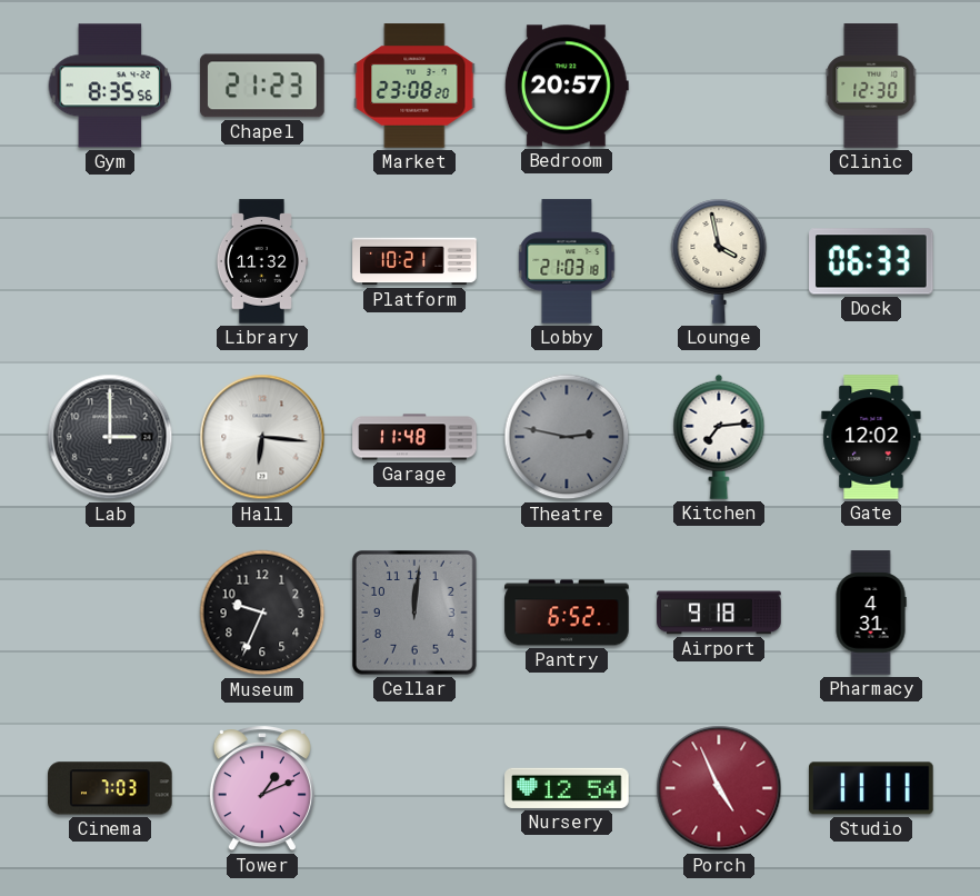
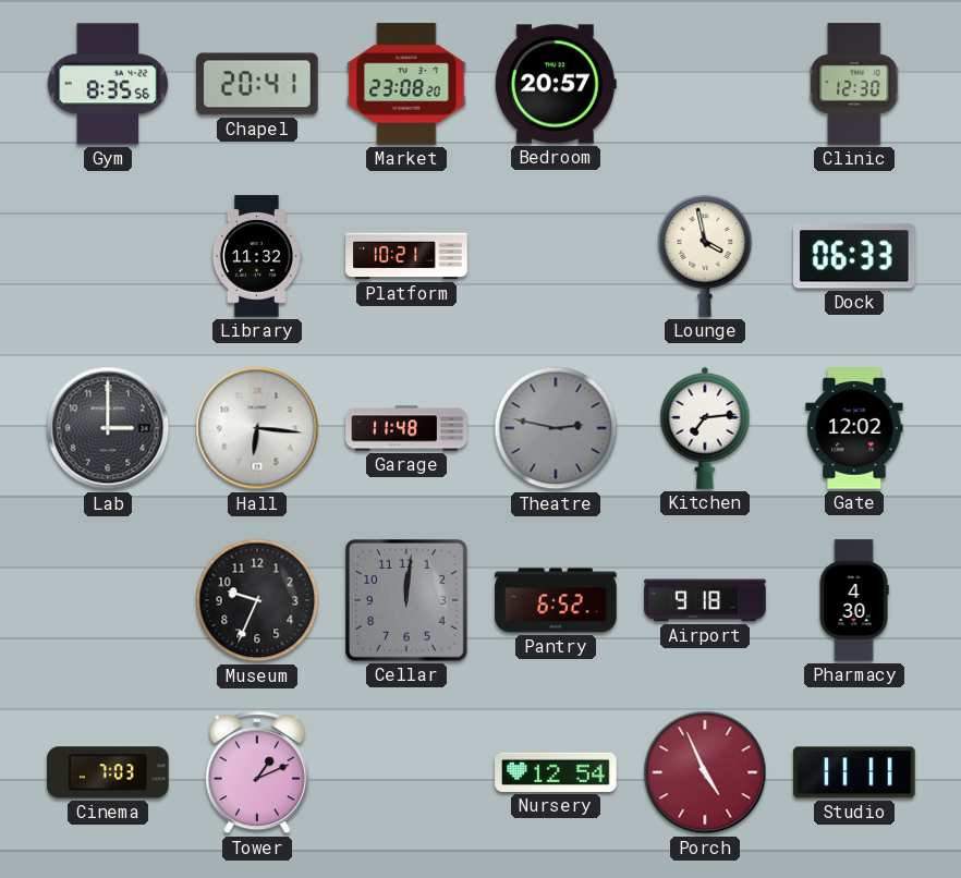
Chapel: 21:23 -> 20:41 (257, 84)
Lobby: 21:03 -> none (567, 261)
Pharmacy: 4:31 -> 4:30 (854, 600)
